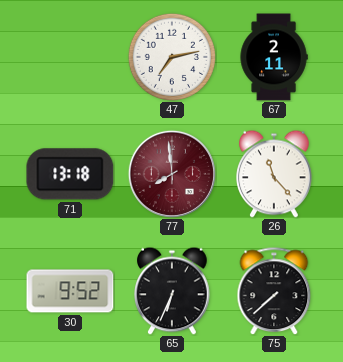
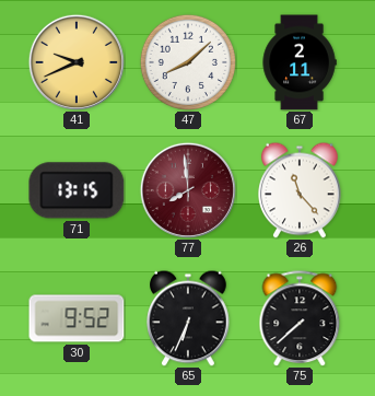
41: none -> 9:41 (77, 62)
47: 7:13 -> 8:08 (187, 61)
71: 13:18 -> 13:15 (77, 190)
